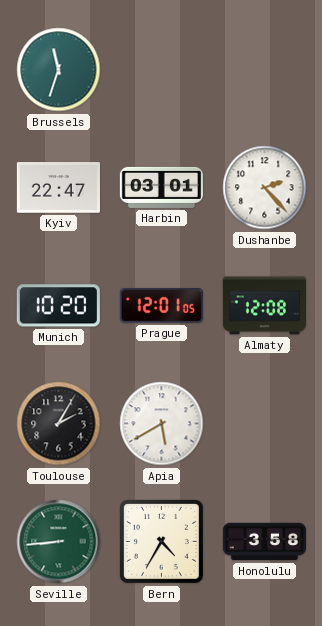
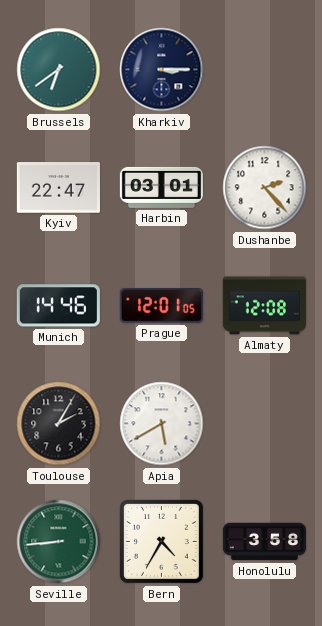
Brussels: 11:33 -> 6:39 (59, 70)
Kharkiv: none -> 3:15 (162, 70)
Munich: 10:20 -> 14:46 (58, 306)
